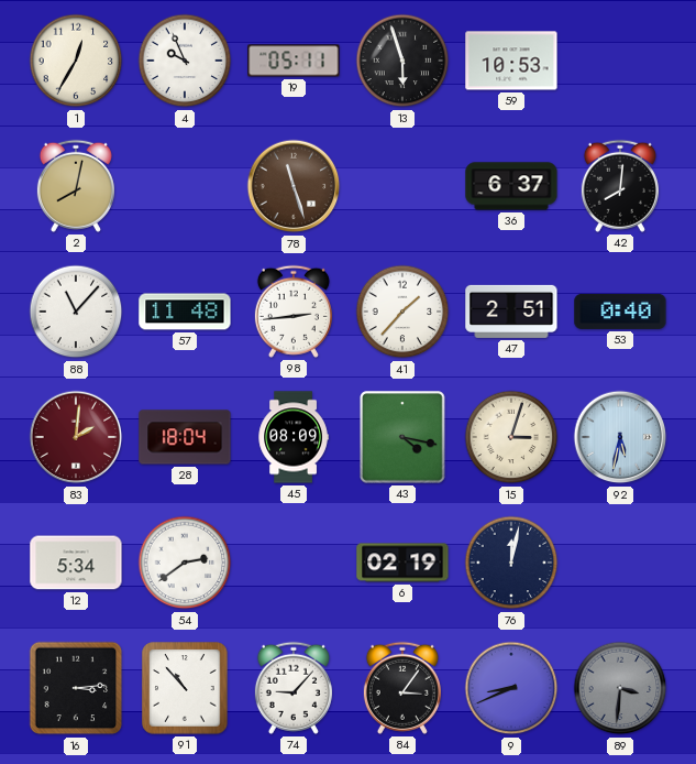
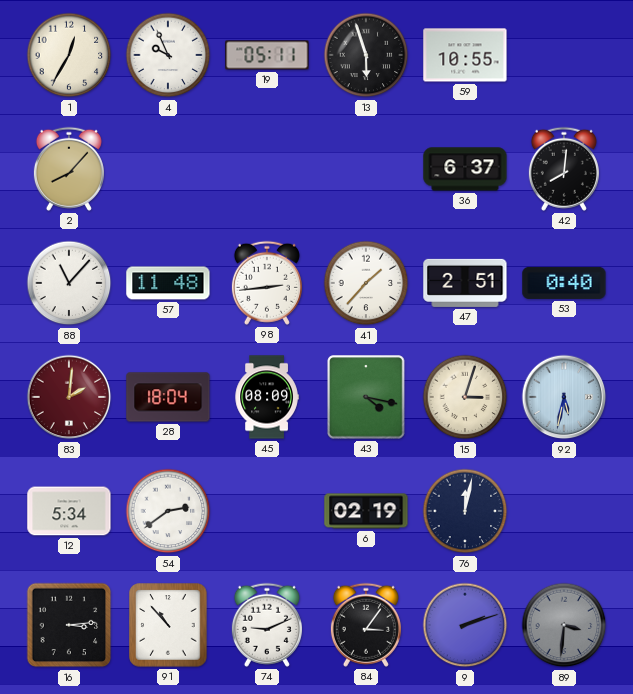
59: 10:53 -> 10:55 (465, 55)
2: 8:02 -> 8:07 (69, 169)
78: 11:27 -> none (294, 186)
74: 9:07 -> 9:11 (267, 625)
9: 8:41 -> 2:12 (465, 625)
